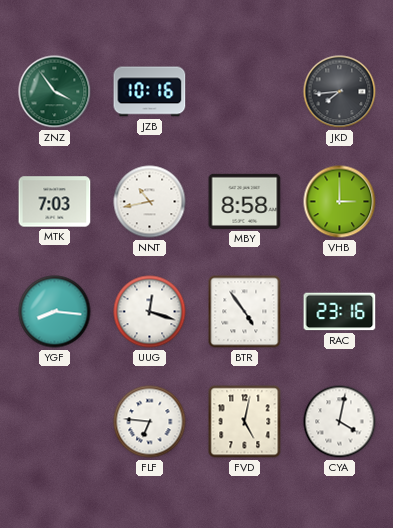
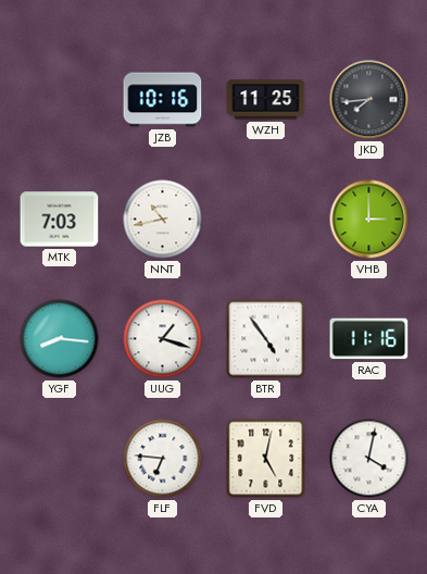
ZNZ: 3:54 -> none (55, 92)
WZH: none -> 11:25 (266, 100)
MBY: 8:58 -> none (245, 201)
UUG: 12:18 -> 1:18 (163, 339)
RAC: 23:16 -> 11:16 (369, 339)
